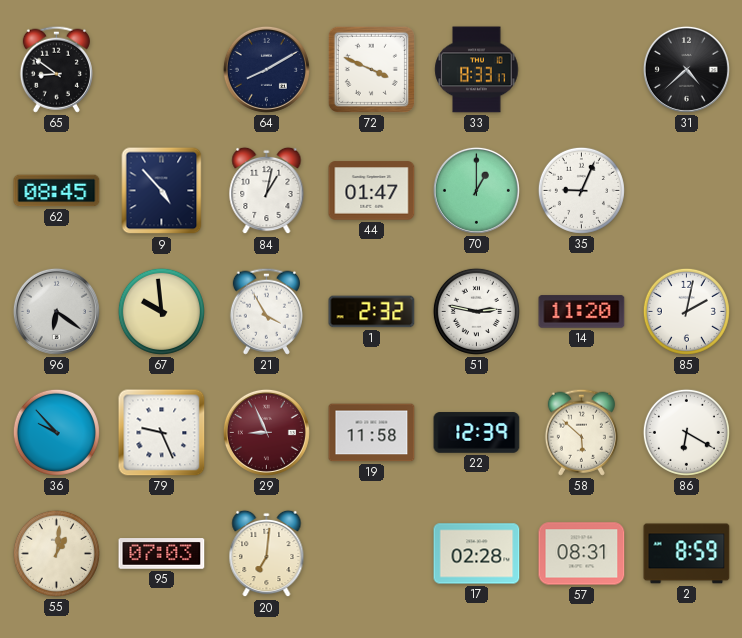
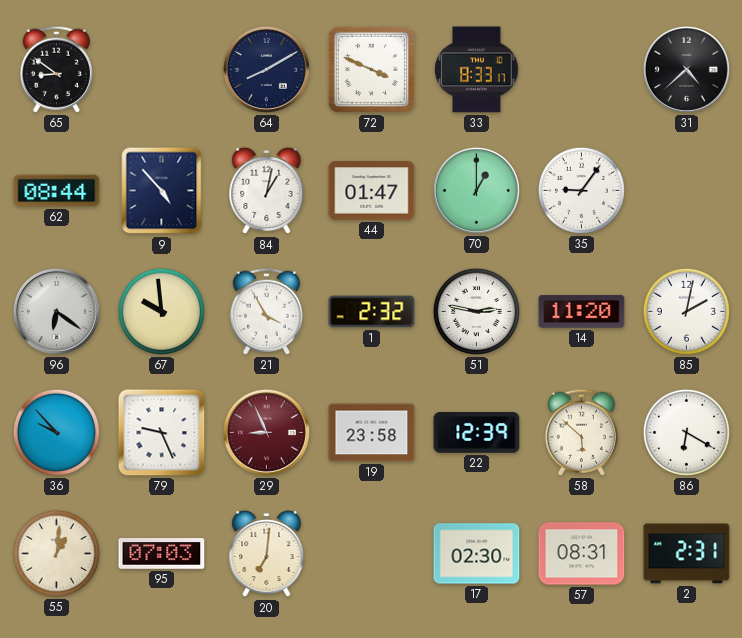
62: 08:45 -> 08:44 (57, 191)
35: 9:04 -> 9:06 (581, 190)
19: 11:58 -> 23:58 (372, 433)
17: 02:28 -> 02:30 (477, 554)
2: 8:59 -> 2:31 (687, 554)
